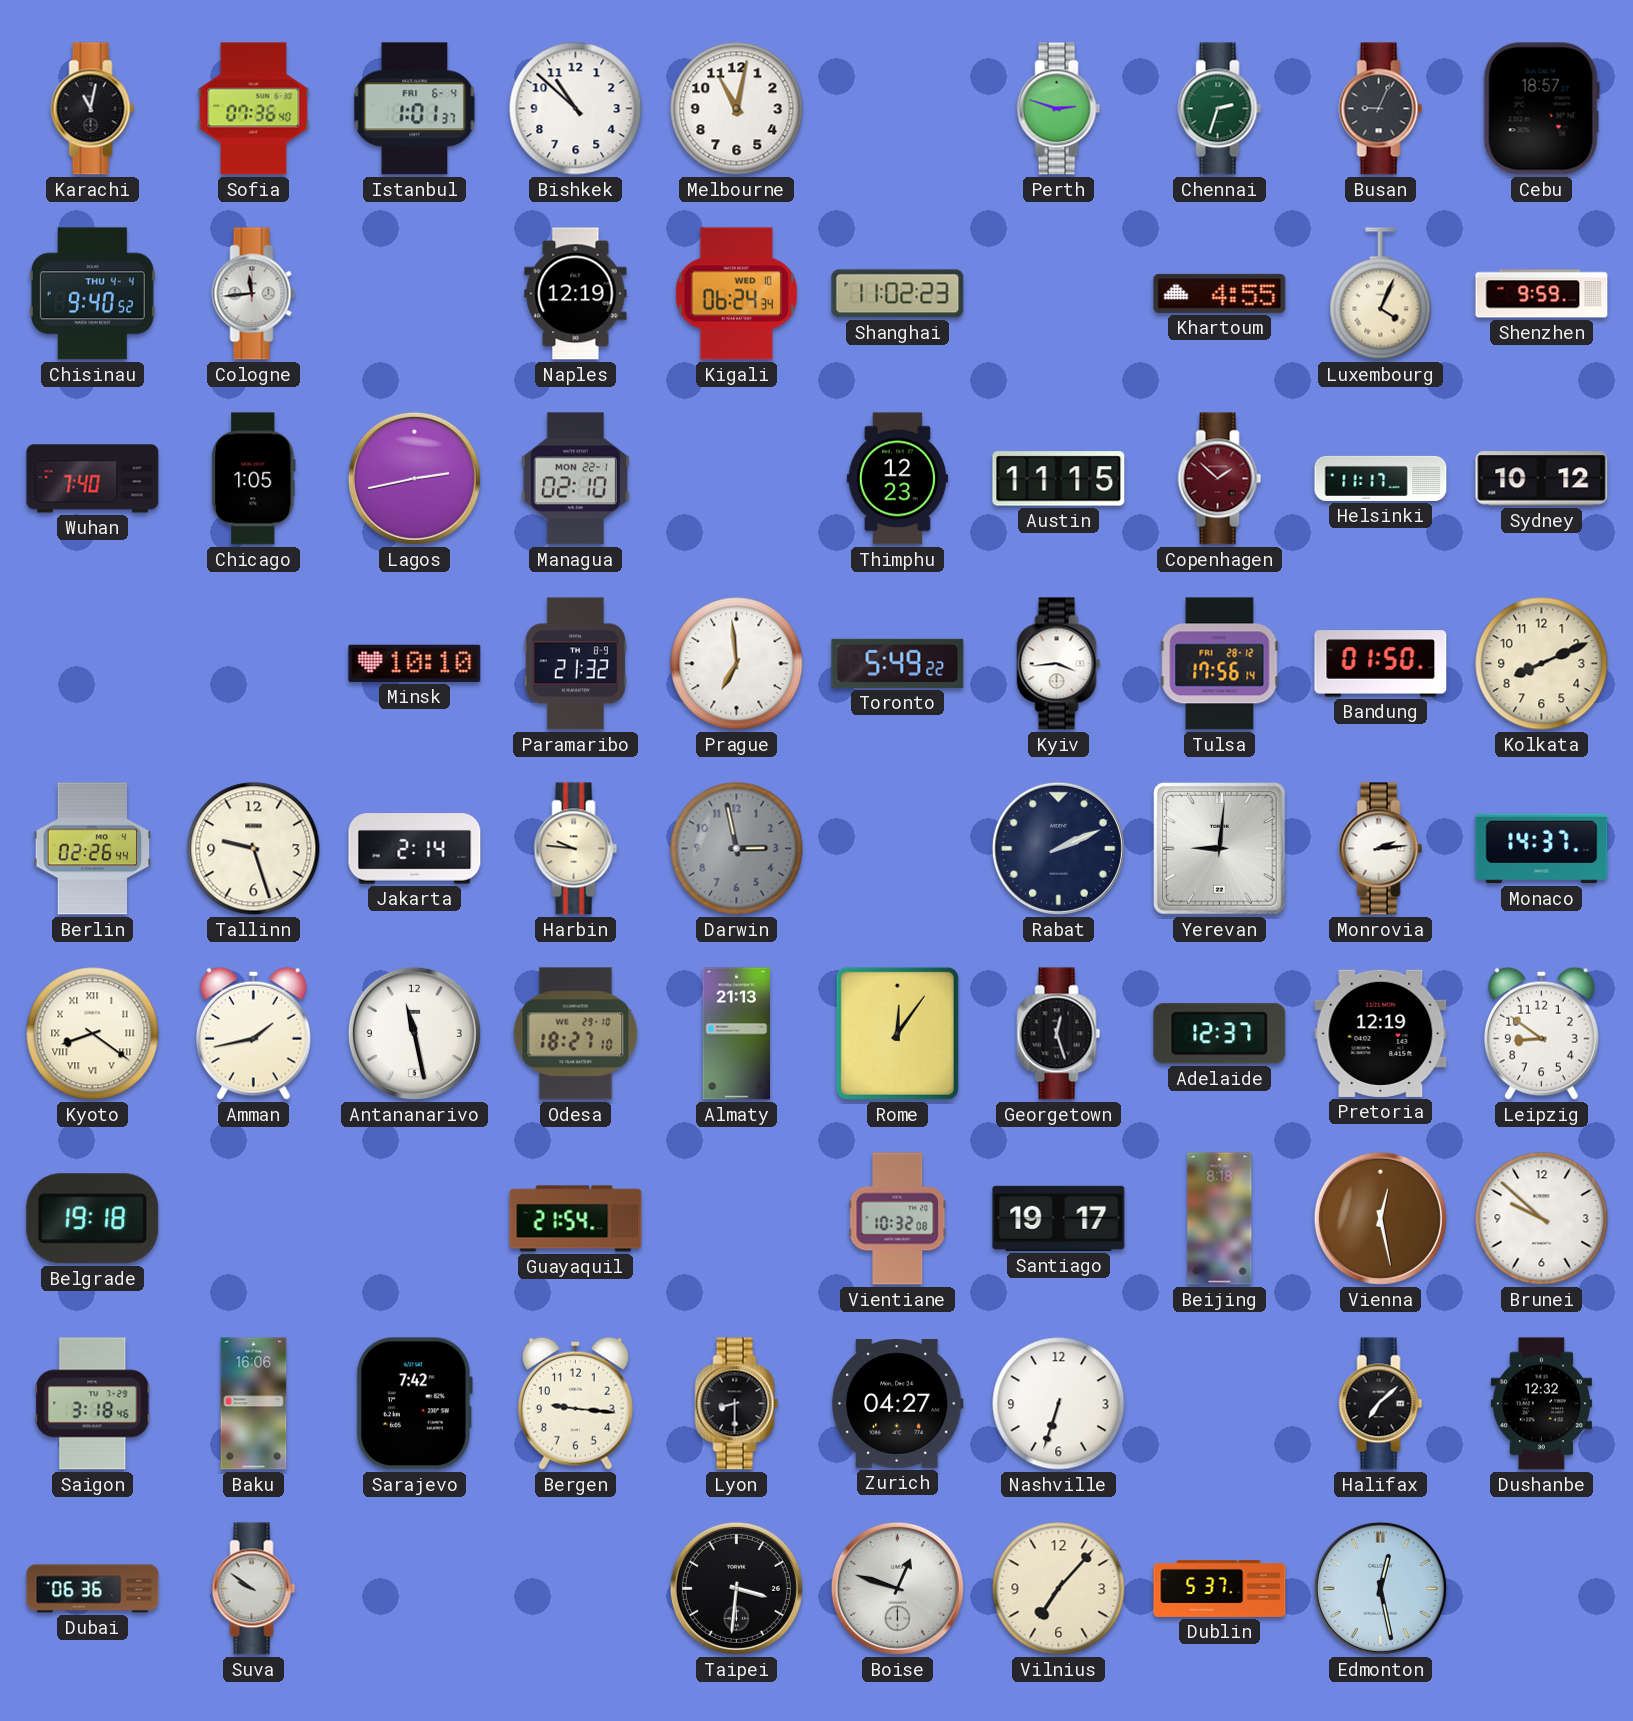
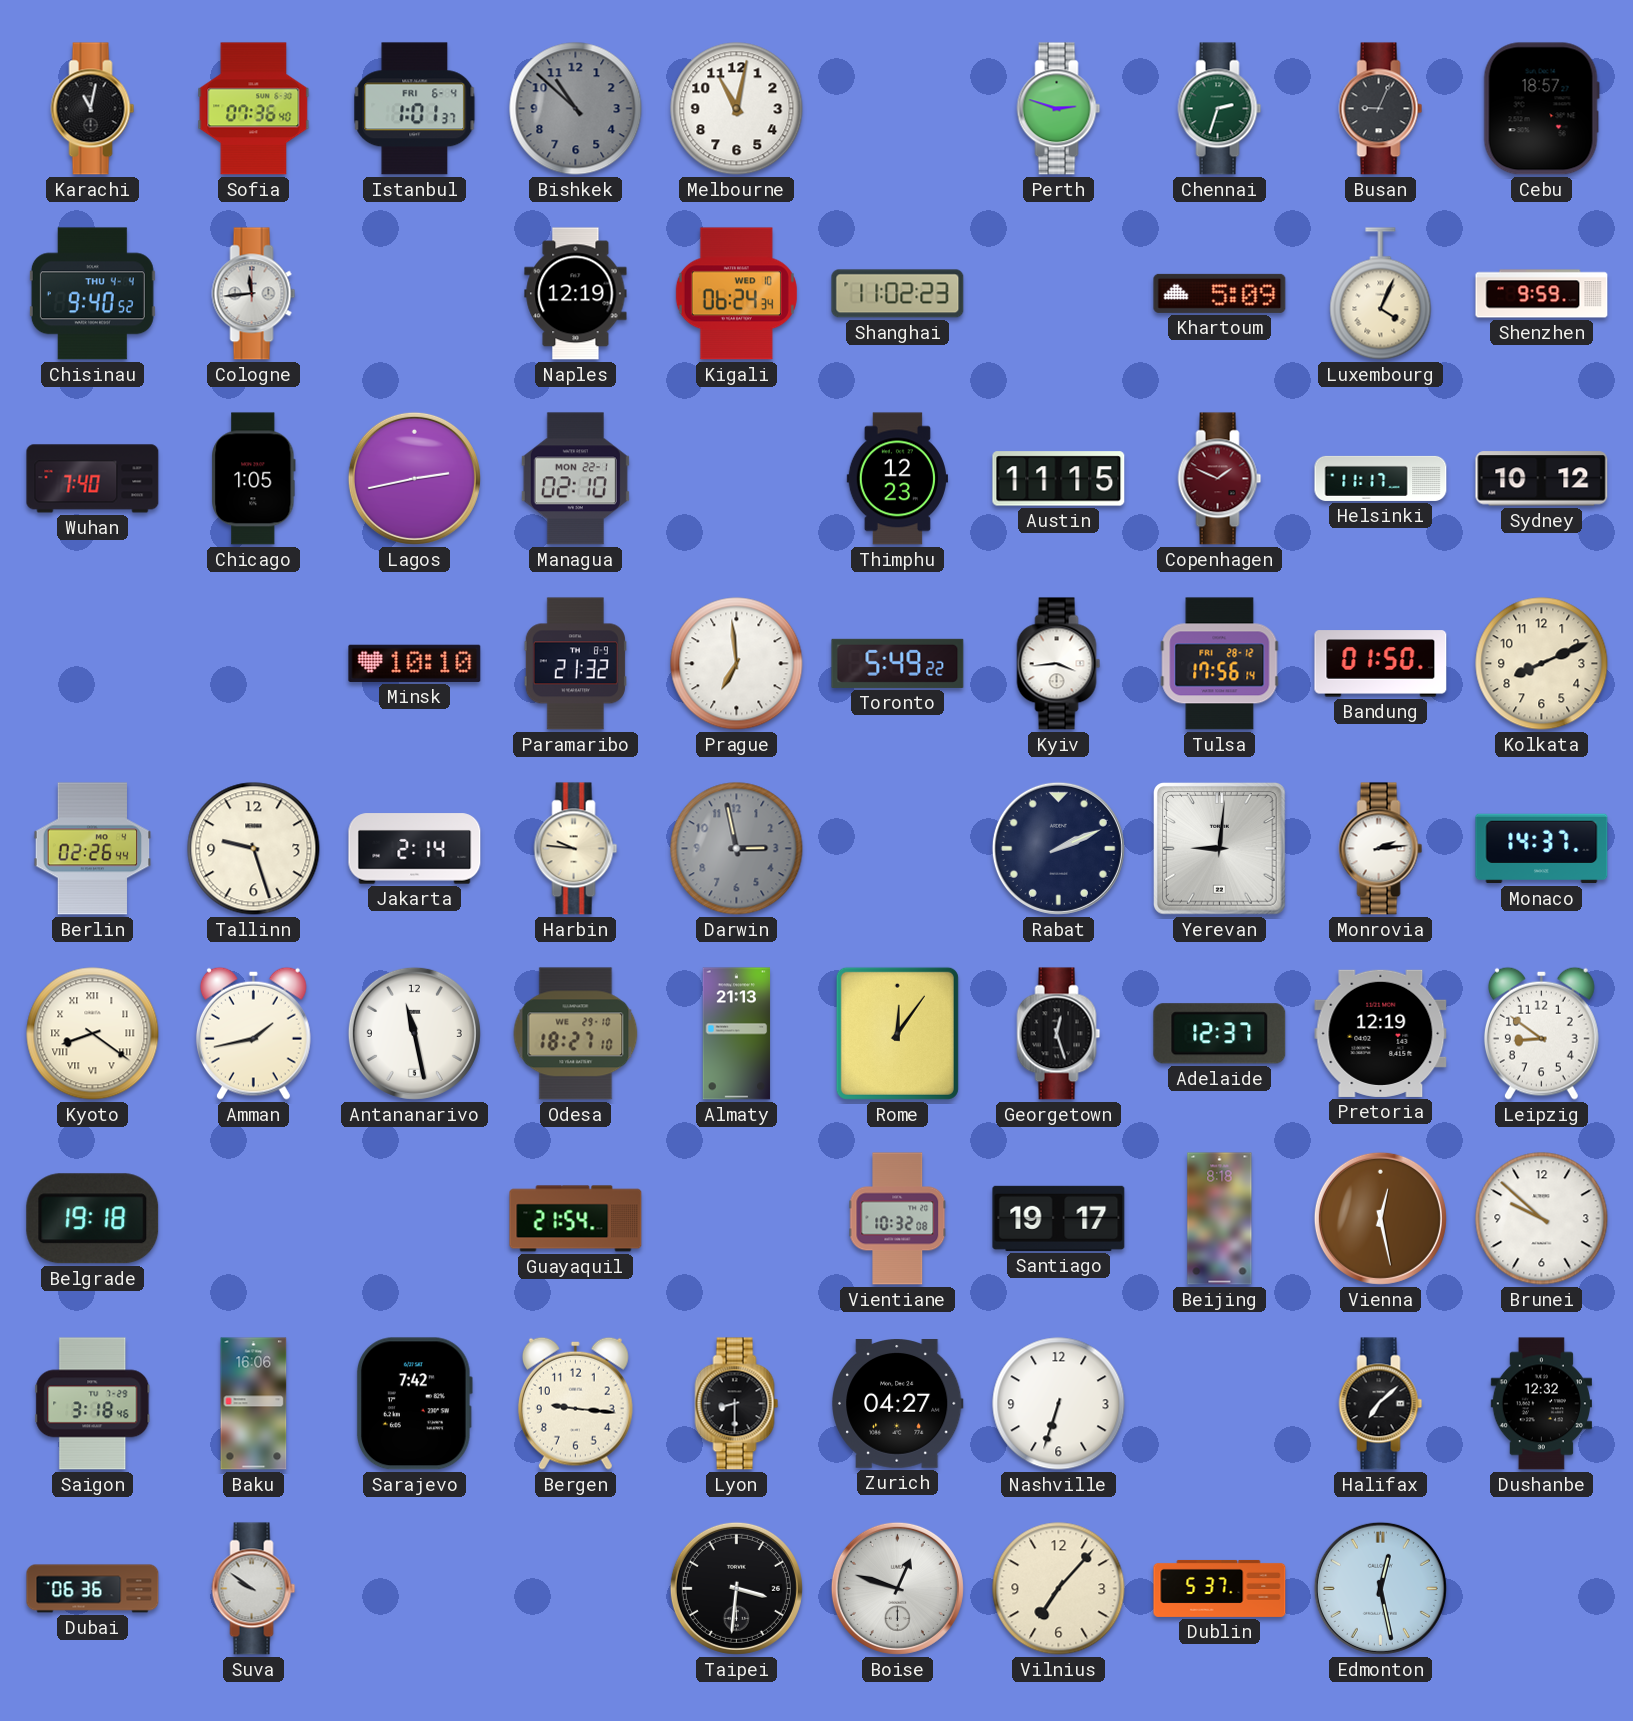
Bishkek dial: white -> grey (576, 109)
Khartoum: 4:55 -> 5:09 (1220, 293)
Copenhagen: 1:52 -> 1:49 (1220, 479)
